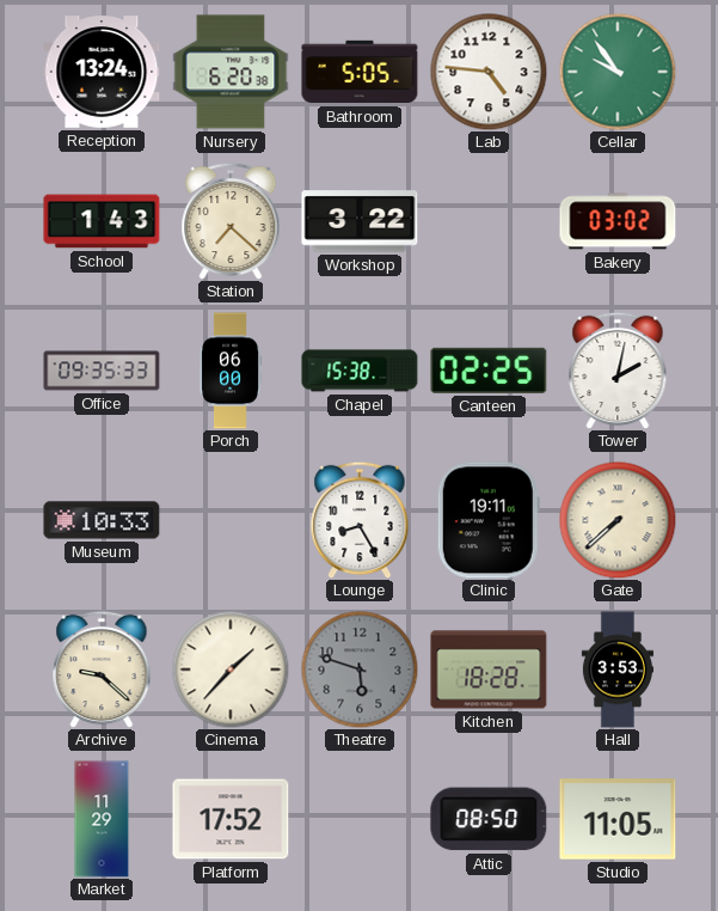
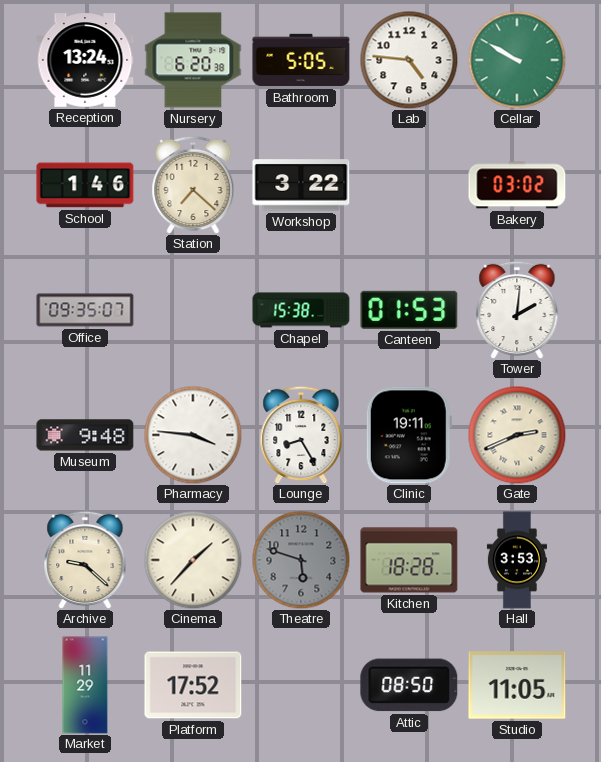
Cellar: 9:54 -> 9:50 (517, 60)
School: 1:43 -> 1:46 (85, 185)
Office: 09:35:33 -> 09:35:07 (85, 310)
Porch: 06:00 -> none (229, 371)
Canteen: 02:25 -> 01:53 (409, 310)
Tower: 2:02 -> 2:01 (517, 310)
Museum: 10:33 -> 9:48 (85, 435)
Pharmacy: none -> 3:46 (193, 435)
Gate: 7:38 -> 2:41 (517, 435)
